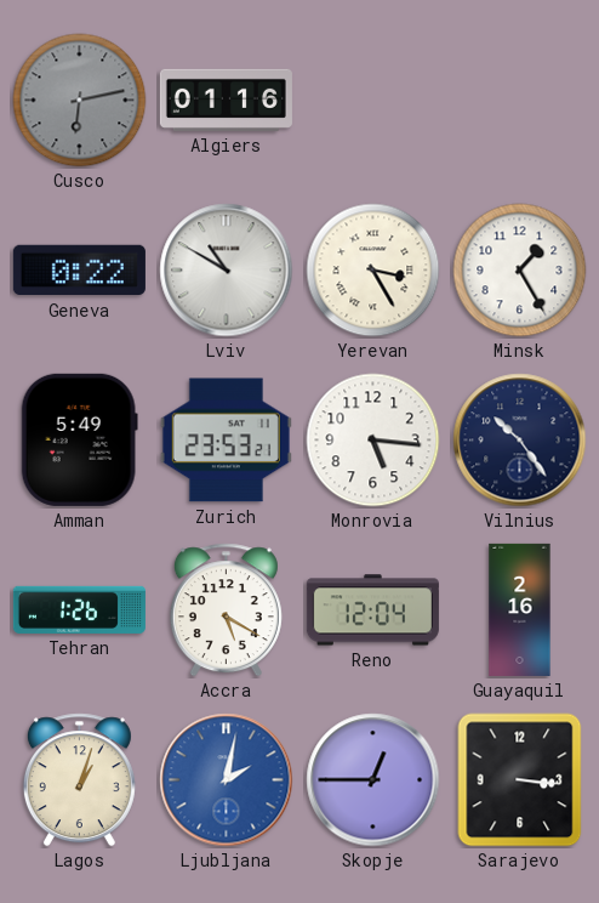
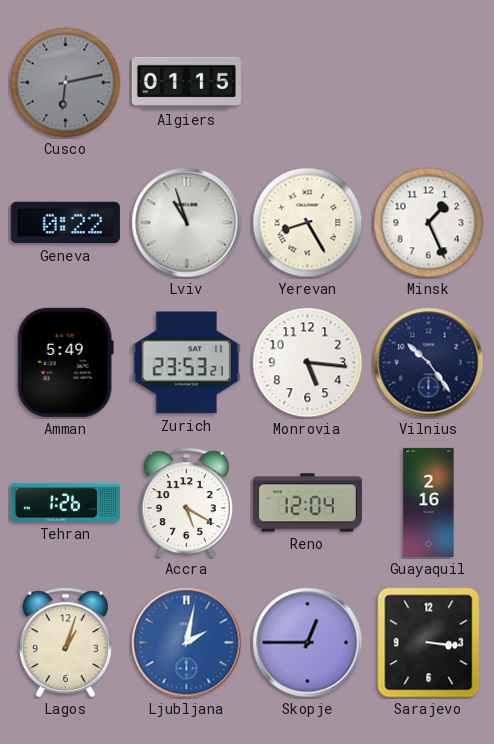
Algiers: 01:16 -> 01:15 (186, 82)
Lviv: 10:50 -> 10:57 (187, 223)
Yerevan: 3:25 -> 8:25 (308, 223)
Minsk: 1:25 -> 1:26 (429, 223)
